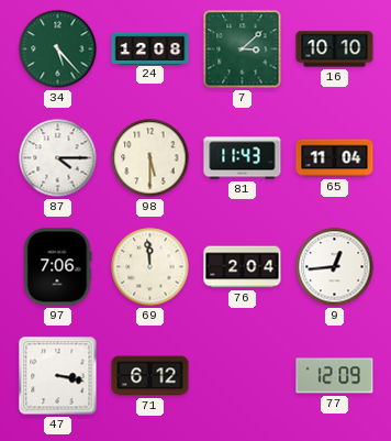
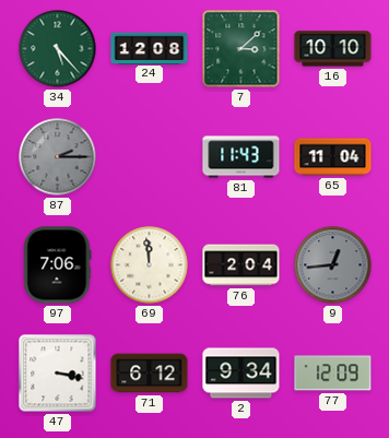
87: 4:15 -> 2:15 (58, 157)
87 dial: white -> grey (58, 157)
98: 5:30 -> none (150, 158)
9 dial: white -> grey (333, 265)
2: none -> 9:34 (241, 374)
